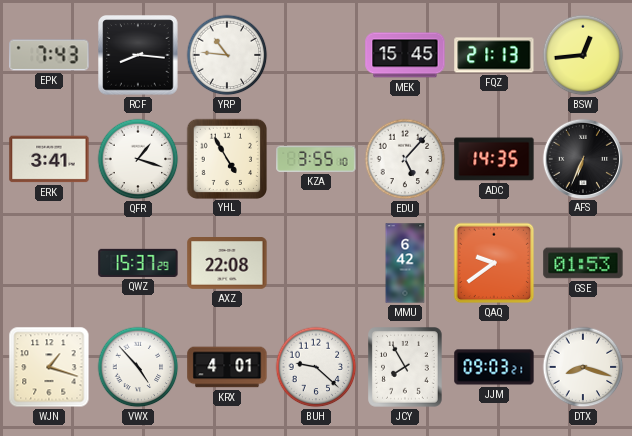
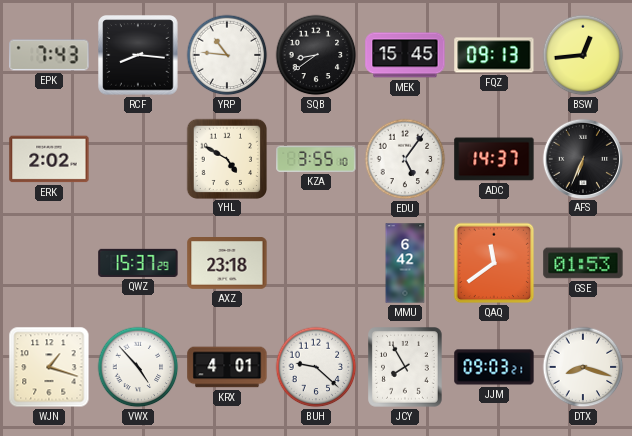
SQB: none -> 8:39 (316, 55)
FQZ: 21:13 -> 09:13 (494, 55)
ERK: 3:41 -> 2:02 (49, 159)
QFR: 1:18 -> none (138, 159)
YHL: 4:55 -> 4:50 (226, 158)
EDU: 5:07 -> 5:06 (405, 159)
ADC: 14:35 -> 14:37 (494, 159)
AXZ: 22:08 -> 23:18 (227, 264)
QAQ: 9:39 -> 11:39 (494, 263)
